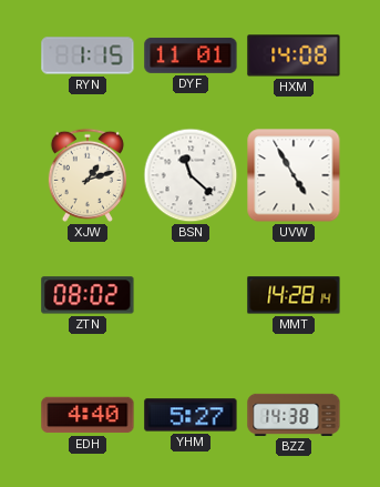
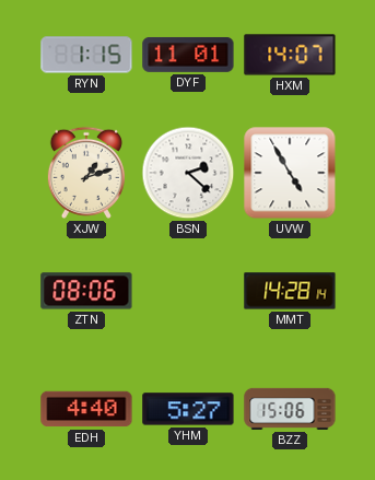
HXM: 14:08 -> 14:07 (290, 55)
BSN: 11:22 -> 2:22 (188, 173)
ZTN: 08:02 -> 08:06 (86, 291)
BZZ: 14:38 -> 15:06 (290, 409)
